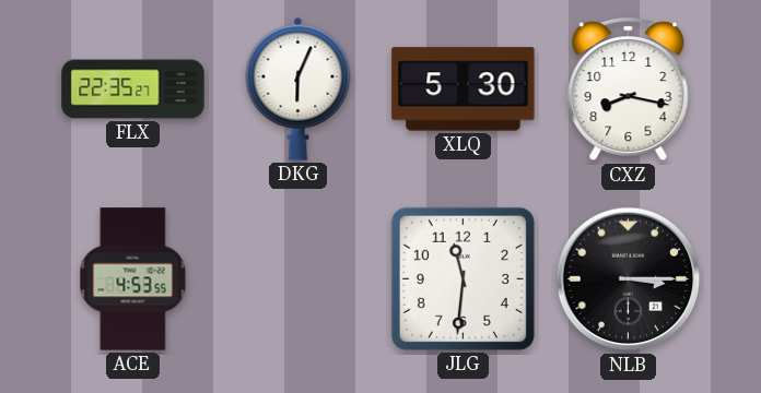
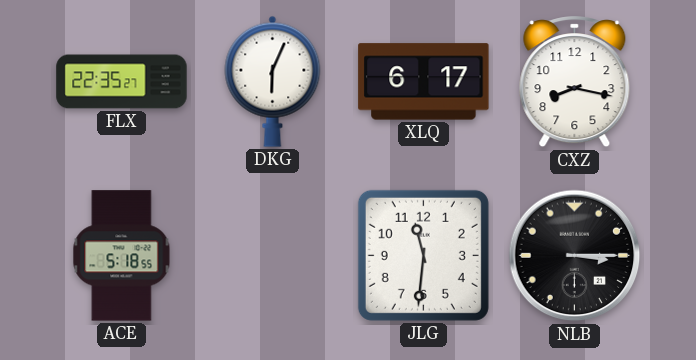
XLQ: 5:30 -> 6:17 (424, 82)
ACE: 4:53 -> 5:18 (122, 256)
